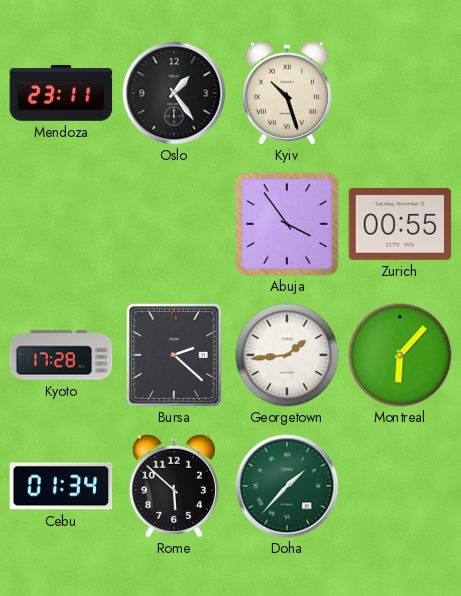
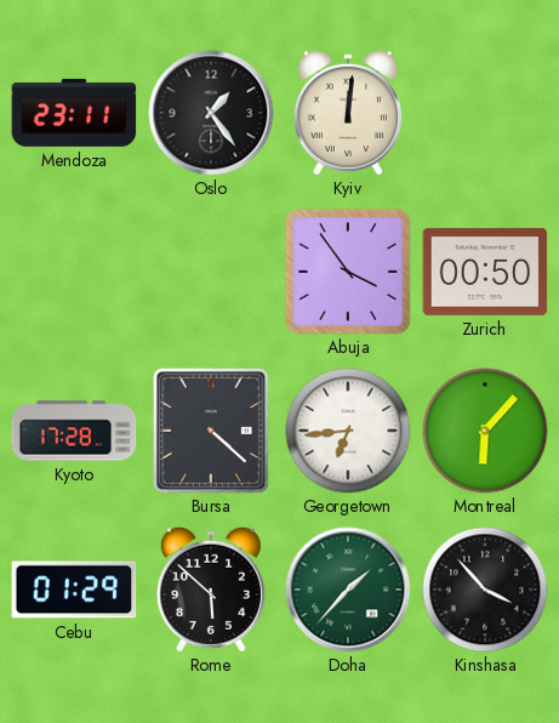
Kyiv: 10:27 -> 12:01 (348, 113)
Zurich: 00:55 -> 00:50 (485, 272)
Bursa: 2:22 -> 4:22 (211, 431)
Georgetown: 1:44 -> 6:44 (348, 431)
Cebu: 01:34 -> 01:29 (74, 590)
Kinshasa: none -> 3:53 (485, 590)
